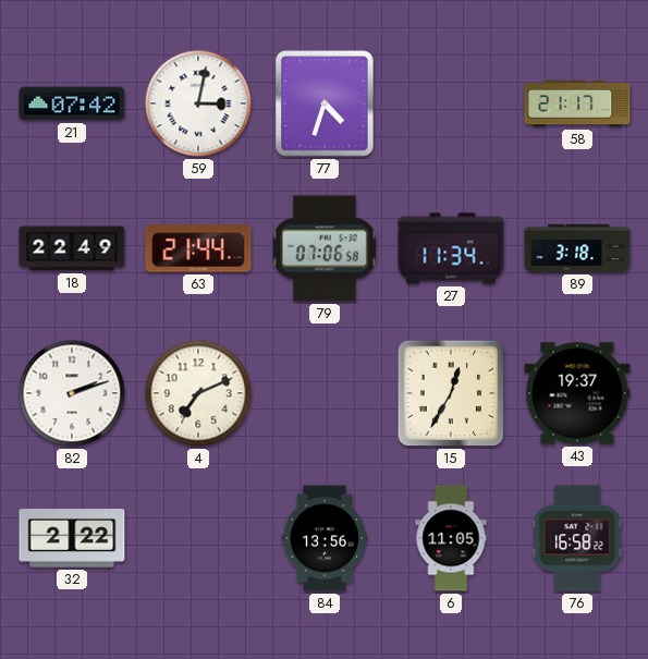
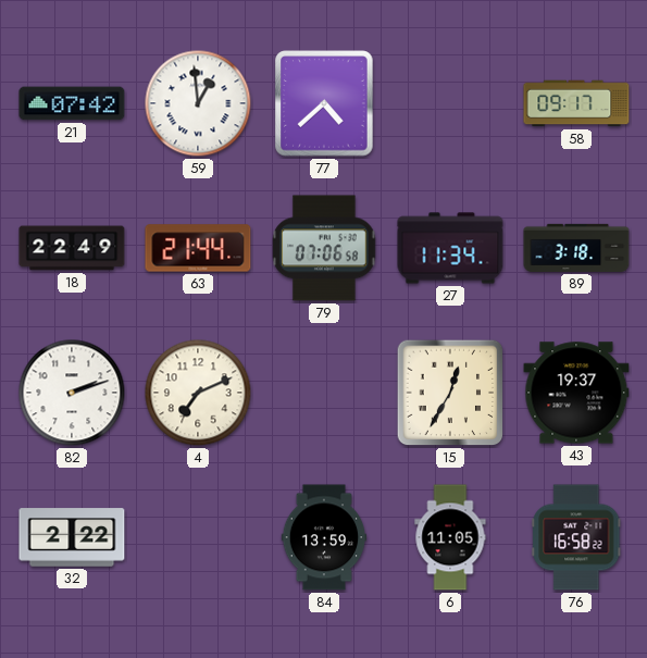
59: 3:02 -> 12:59 (198, 103)
77: 4:33 -> 4:38 (324, 103)
58: 21:17 -> 09:17 (576, 103)
84: 13:56 -> 13:59 (324, 537)
